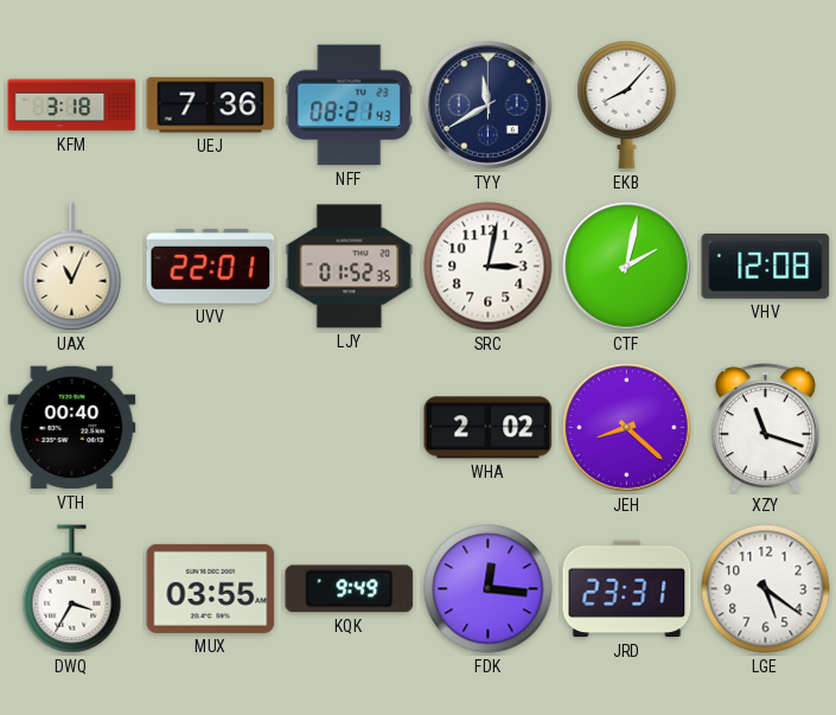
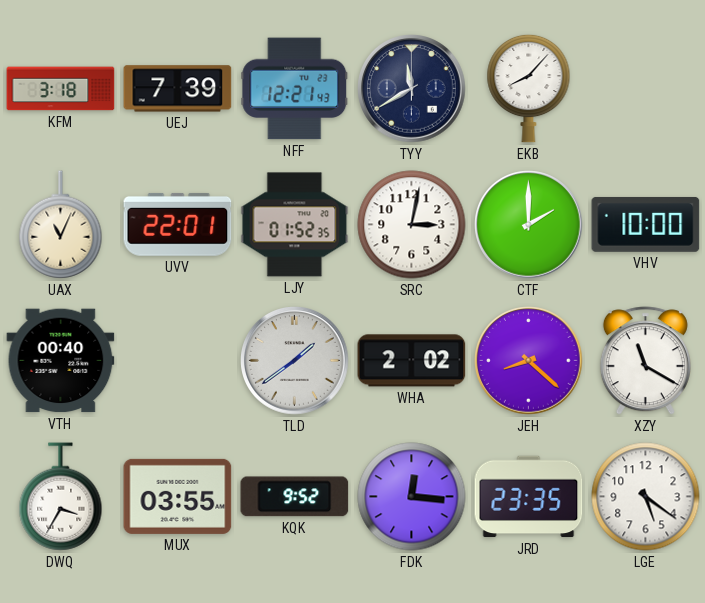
UEJ: 7:36 -> 7:39 (178, 89)
NFF: 08:21 -> 12:21 (295, 89)
CTF: 2:02 -> 2:00 (529, 225)
VHV: 12:08 -> 10:00 (646, 224)
TLD: none -> 1:39 (295, 361)
XZY: 11:18 -> 11:20 (645, 361)
KQK: 9:49 -> 9:52 (295, 497)
JRD: 23:31 -> 23:35 (529, 497)
